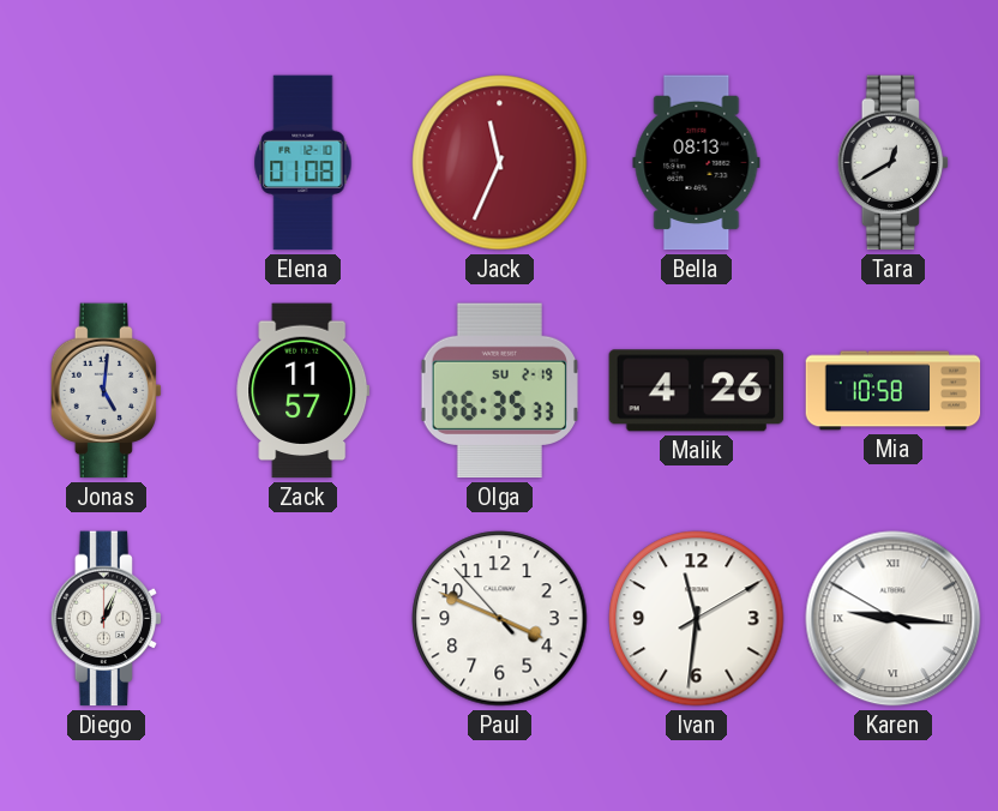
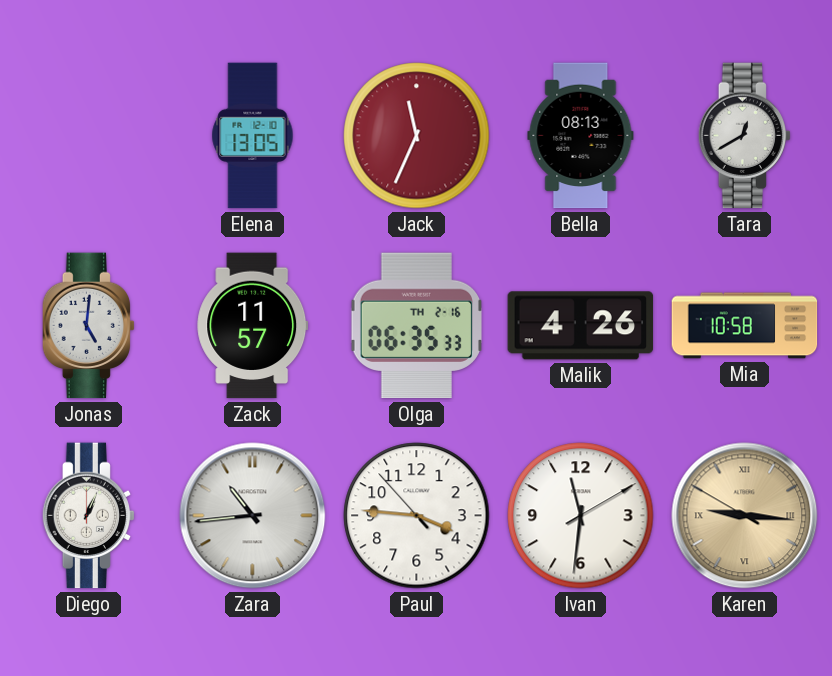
Elena: 01:08 -> 13:05 (253, 136)
Olga date: SU 2-19 -> TH 2-16 (416, 326)
Zara: none -> 10:44 (253, 516)
Paul: 3:48 -> 3:45 (417, 516)
Karen dial: white -> champagne (745, 516)
